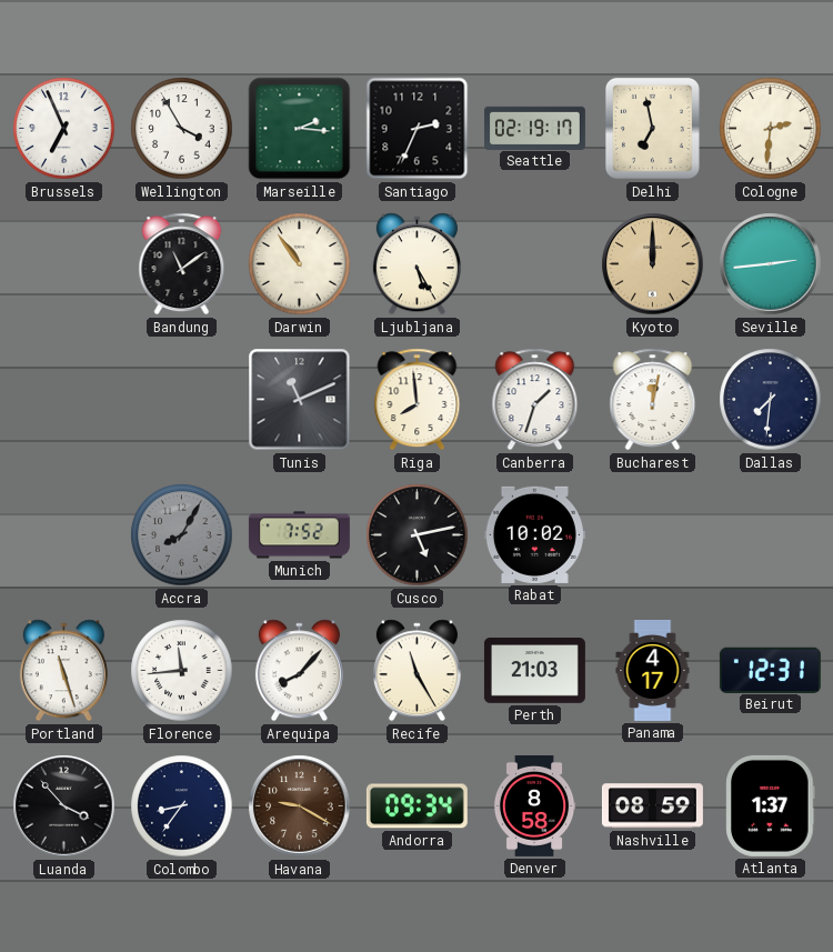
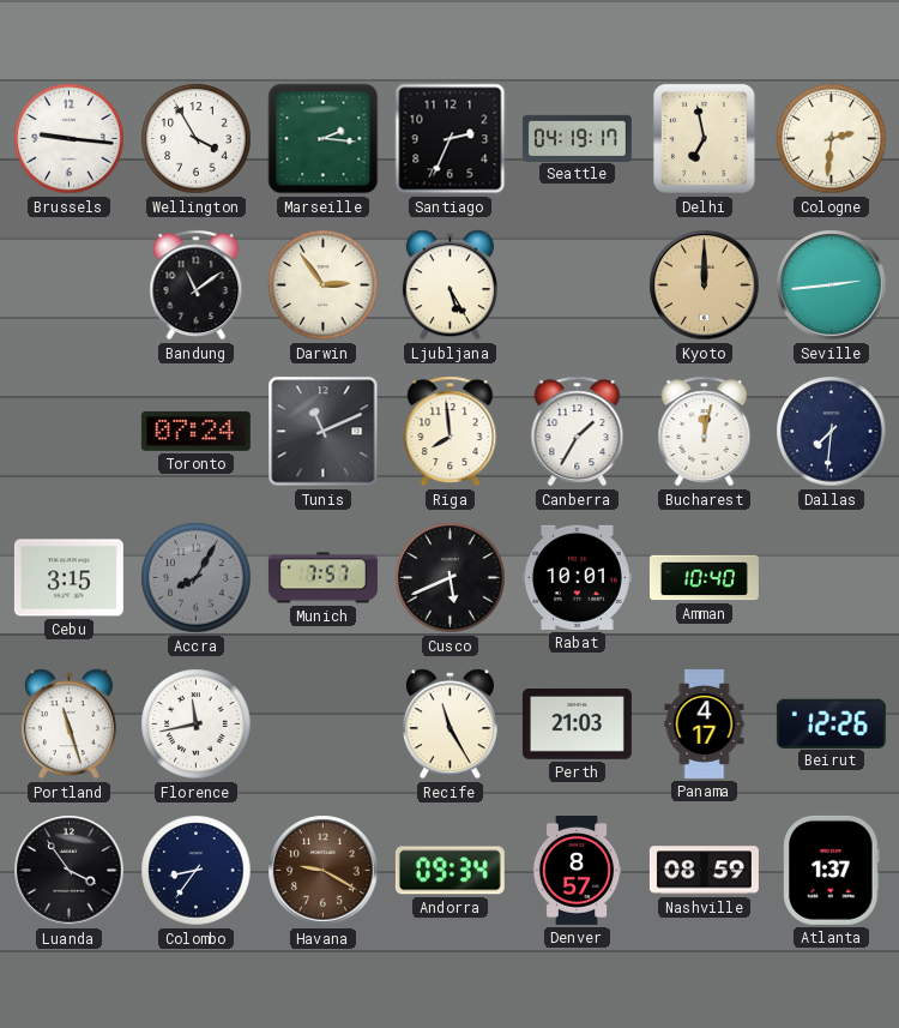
Brussels: 6:56 -> 9:16 (70, 139)
Seattle: 02:19 -> 04:19 (577, 138)
Darwin: 10:54 -> 2:54 (324, 285)
Toronto: none -> 07:24 (195, 431)
Canberra: 1:33 -> 1:35 (578, 432)
Cebu: none -> 3:15 (68, 578)
Munich: 7:52 -> 7:57 (322, 578)
Cusco: 5:13 -> 5:41 (451, 578)
Rabat: 10:02 -> 10:01 (577, 577)
Amman: none -> 10:40 (704, 578)
Florence: 11:44 -> 11:43 (197, 725)
Arequipa: 8:07 -> none (299, 671)
Beirut: 12:31 -> 12:26 (831, 723)
Luanda: 3:53 -> 3:54 (70, 871)
Denver: 8:58 -> 8:57 (577, 870)
